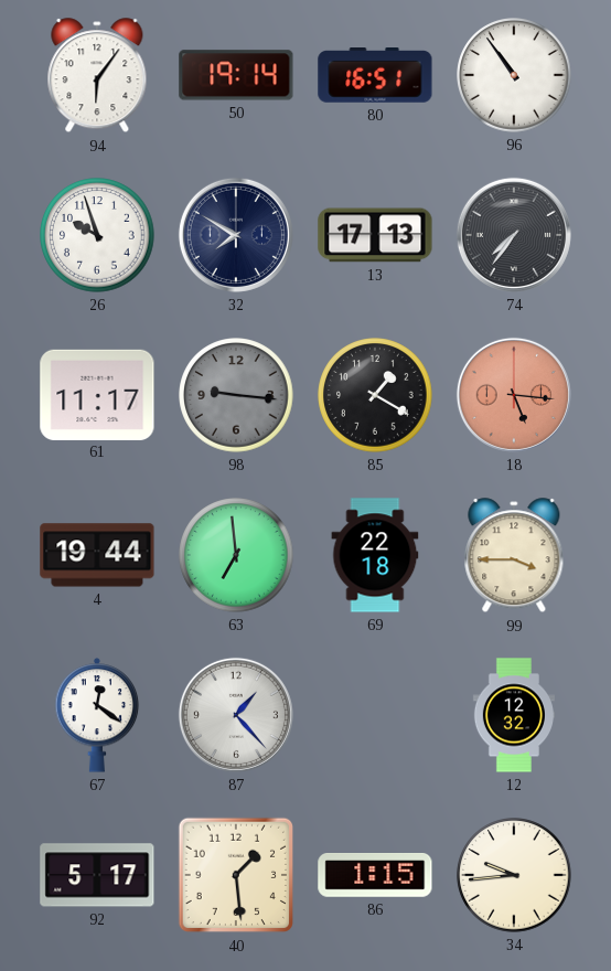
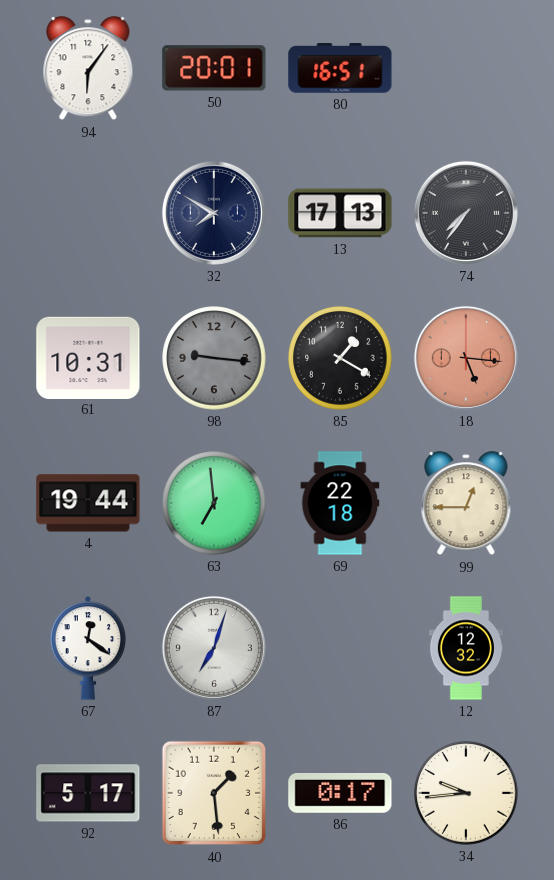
50: 19:14 -> 20:01 (214, 68)
96: 10:54 -> none (514, 75)
26: 9:57 -> none (97, 235)
61: 11:17 -> 10:31 (88, 357)
99: 3:45 -> 12:45 (466, 504)
87: 1:23 -> 7:03 (214, 648)
86: 1:15 -> 0:17 (340, 794)
